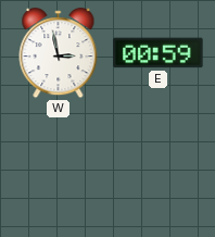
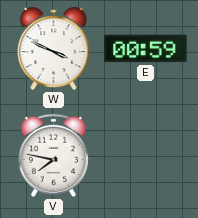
W: 2:58 -> 3:49 (54, 49)
V: none -> 7:47 (53, 155)
